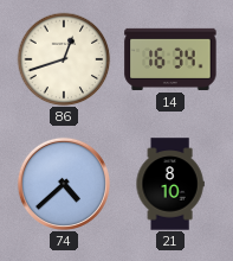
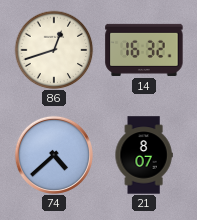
14: 16:34 -> 16:32 (144, 50)
21: 8:10 -> 8:07 (144, 155)
